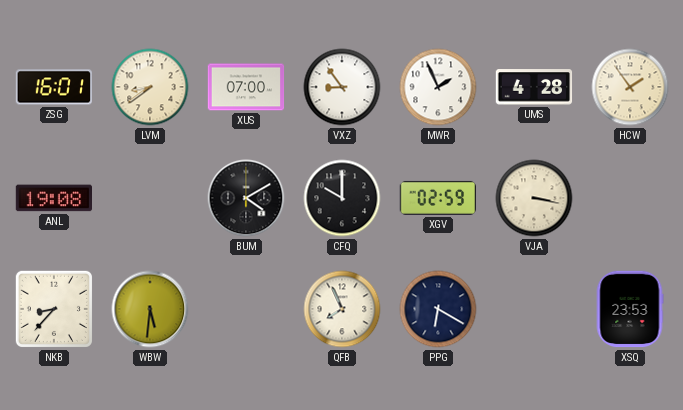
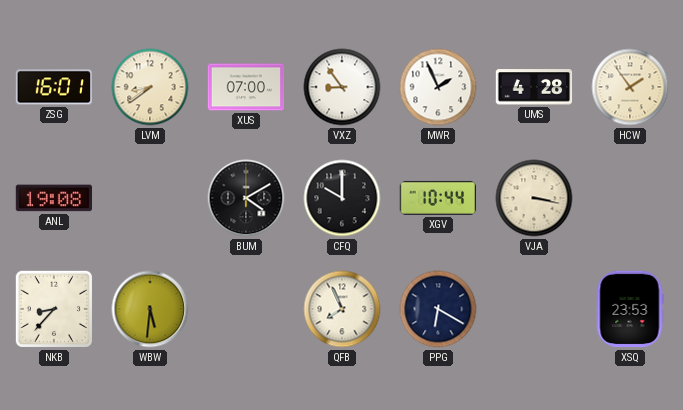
XGV: 02:59 -> 10:44 (437, 198)
